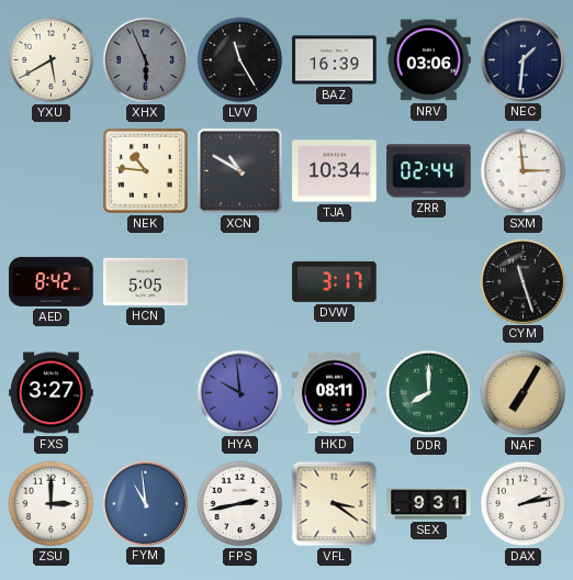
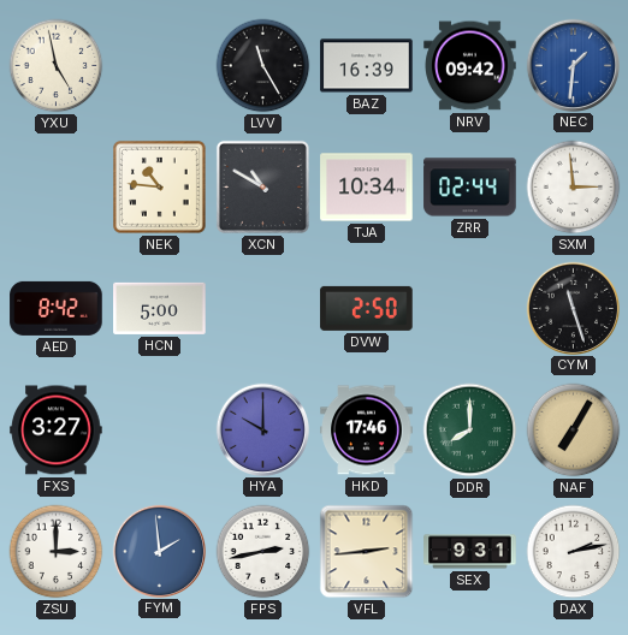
YXU: 5:40 -> 4:58 (57, 66)
XHX: 5:56 -> none (146, 60)
NRV: 03:06 -> 09:42 (470, 66)
NEC dial: navy -> blue (573, 65)
HCN: 5:05 -> 5:00 (160, 308)
DVW: 3:17 -> 2:50 (367, 308)
HYA: 9:59 -> 10:00 (262, 429)
HKD: 08:11 -> 17:46 (367, 431)
FYM: 10:59 -> 1:59 (159, 551)
VFL: 3:21 -> 2:44 (367, 552)
